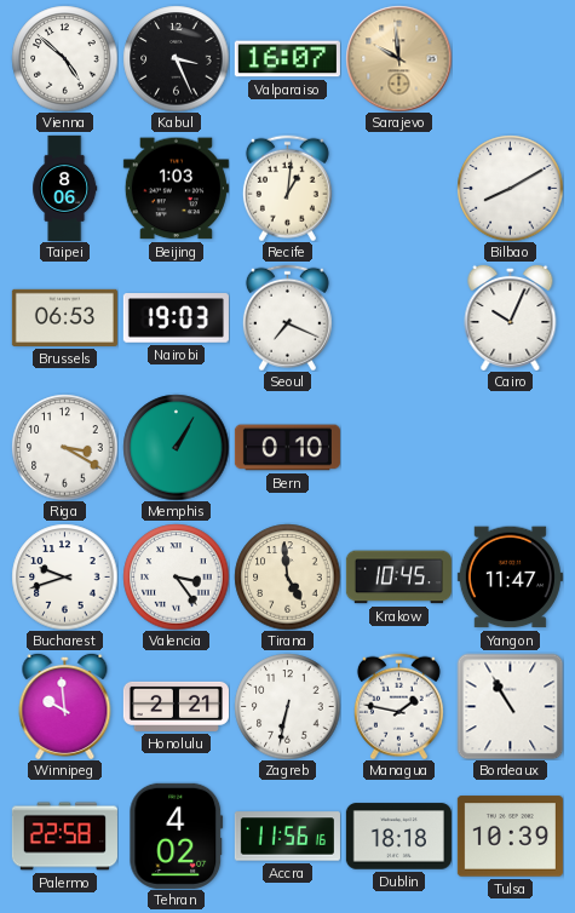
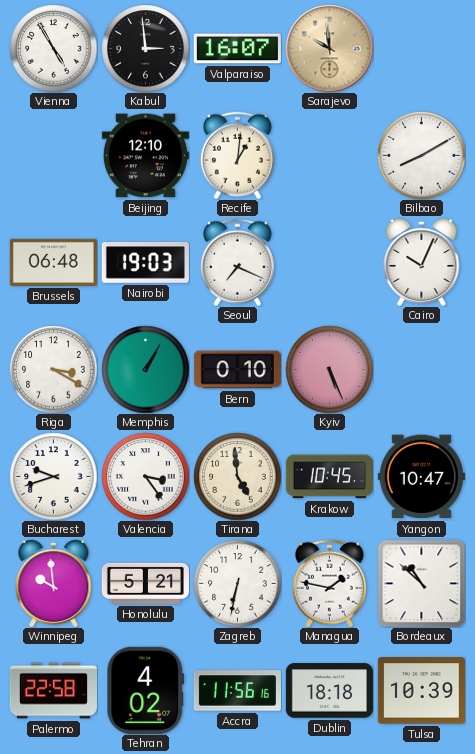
Vienna: 4:52 -> 4:55 (53, 48)
Kabul: 3:26 -> 2:59 (145, 48)
Taipei: 8:06 -> none (65, 188)
Beijing: 1:03 -> 12:10 (145, 156)
Brussels: 06:53 -> 06:48 (53, 262)
Kyiv: none -> 5:26 (329, 369)
Yangon: 11:47 -> 10:47 (421, 477)
Honolulu: 2:21 -> 5:21 (145, 583)
Bordeaux: 10:55 -> 10:52 (421, 583)
